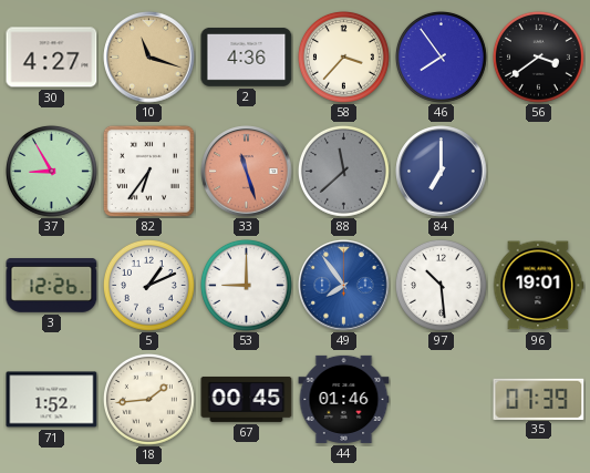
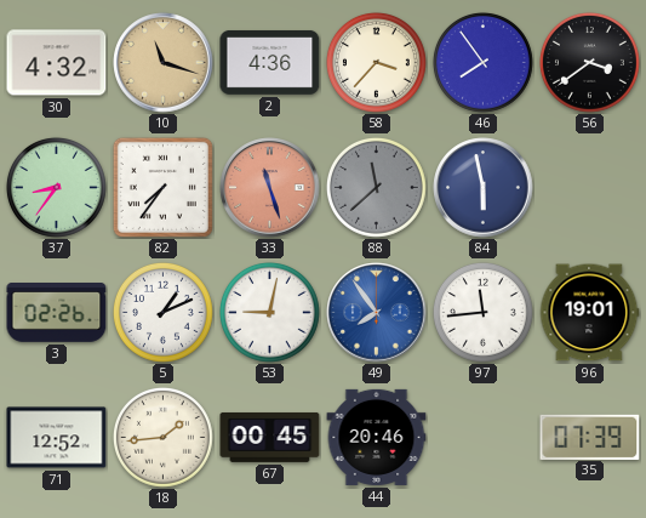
30: 4:27 -> 4:32 (57, 63)
37: 8:55 -> 8:36 (57, 188)
82: 6:36 -> 7:36 (162, 187)
84: 7:00 -> 5:58 (484, 188)
3: 12:26 -> 02:26 (57, 313)
53: 9:00 -> 9:02 (270, 313)
97: 10:29 -> 11:44 (484, 313)
71: 1:52 -> 12:52 (57, 438)
44: 01:46 -> 20:46 (377, 437)
